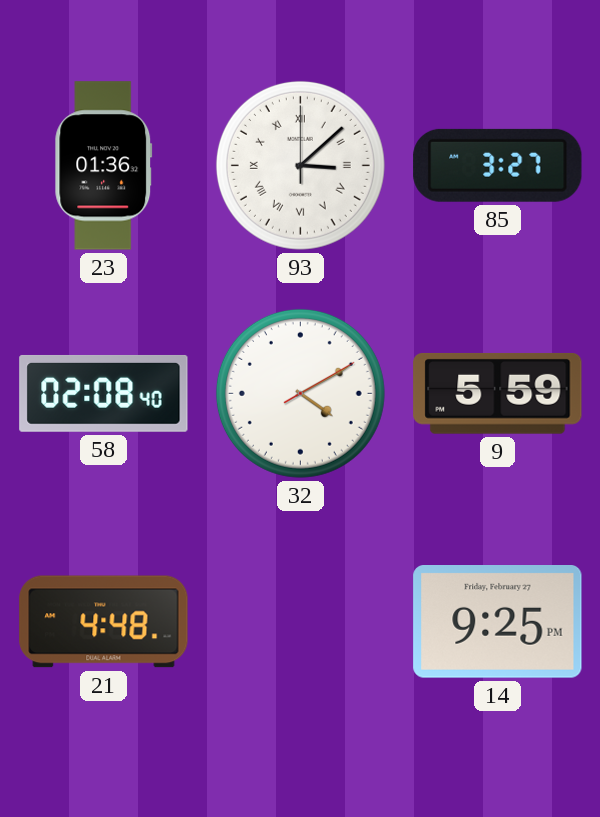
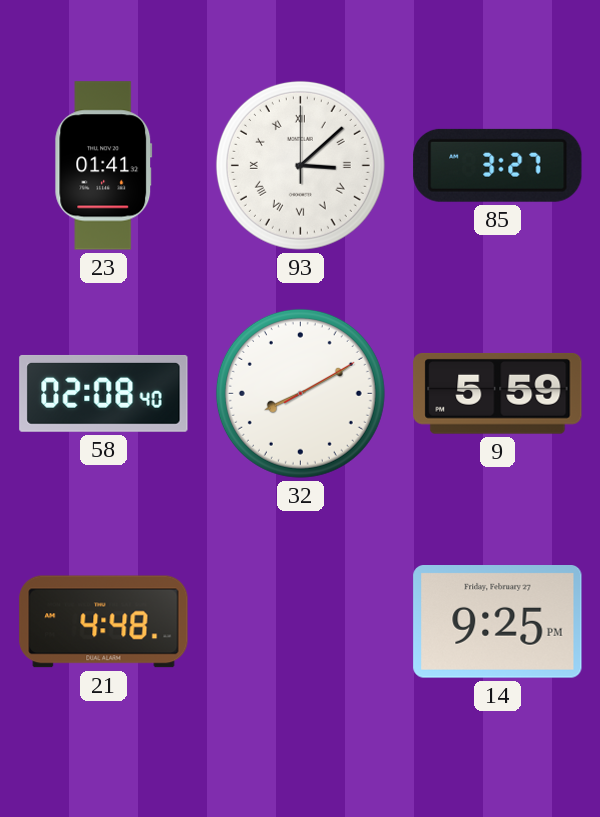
23: 01:36 -> 01:41 (104, 166)
32: 4:10 -> 8:10 (300, 393)
